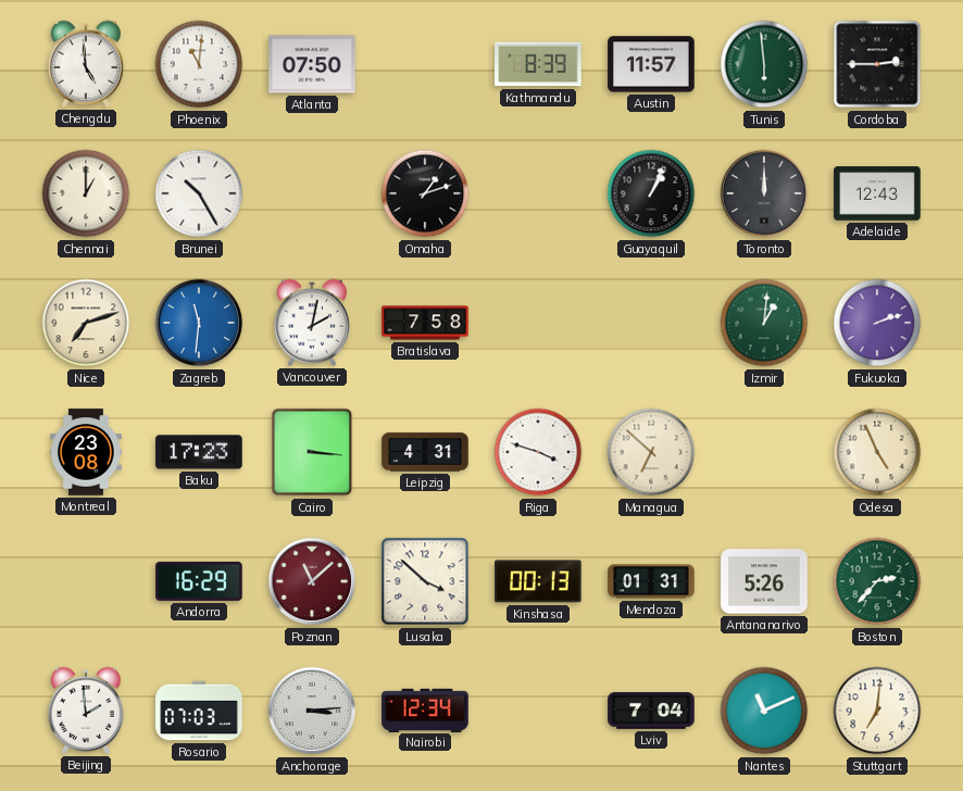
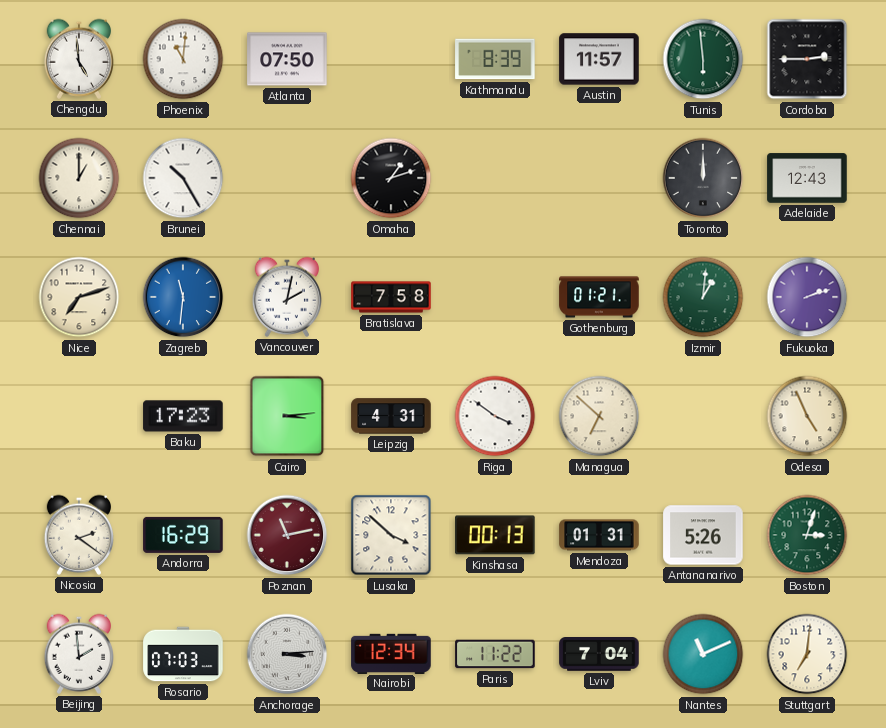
Guayaquil: 1:04 -> none (651, 193)
Gothenburg: none -> 01:21 (599, 297)
Montreal: 23:08 -> none (86, 452)
Cairo: 3:16 -> 3:14 (287, 416)
Riga: 3:48 -> 3:51 (495, 416)
Nicosia: none -> 2:21 (78, 535)
Poznan: 11:08 -> 11:13 (287, 535)
Boston: 2:37 -> 3:03 (807, 535)
Paris: none -> 11:22 (495, 654)
